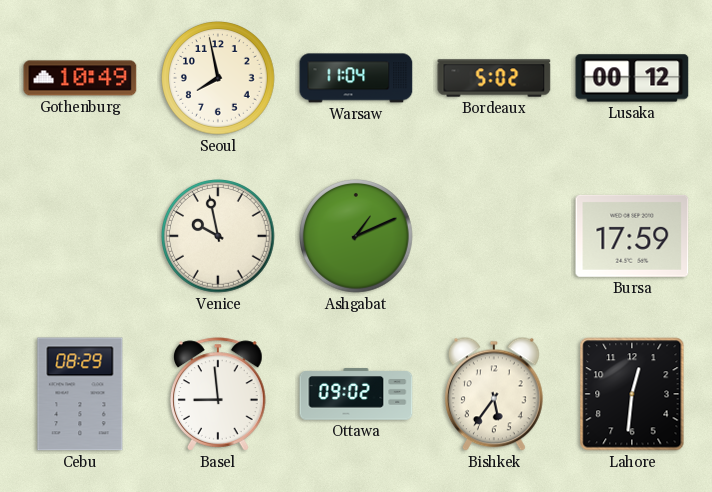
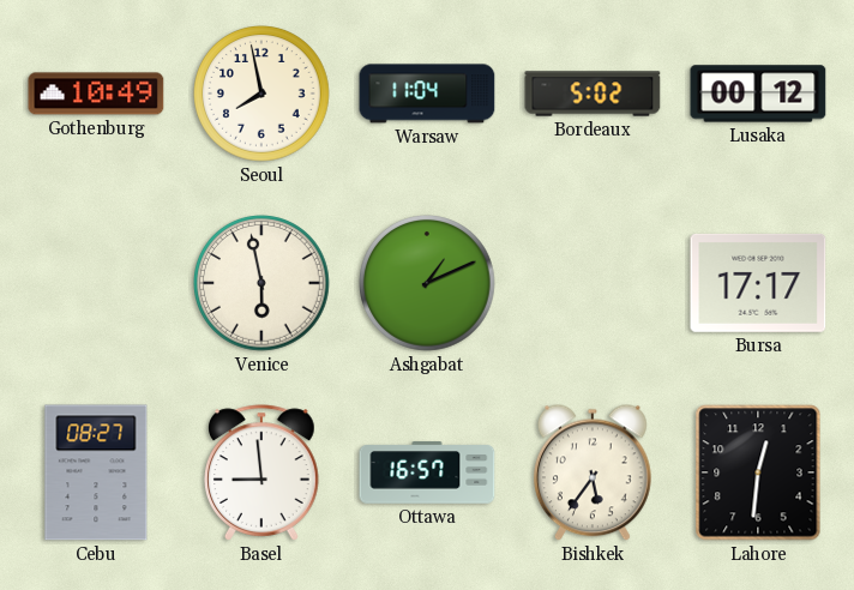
Venice: 9:58 -> 5:58 (263, 284)
Bursa: 17:59 -> 17:17 (758, 283)
Cebu: 08:29 -> 08:27 (96, 472)
Ottawa: 09:02 -> 16:57 (427, 472)
